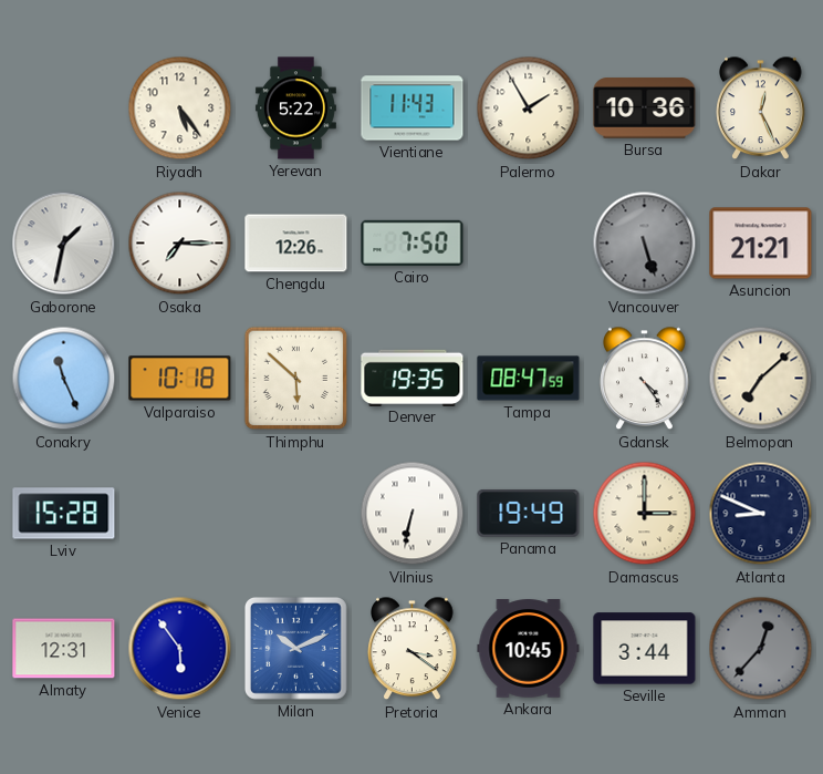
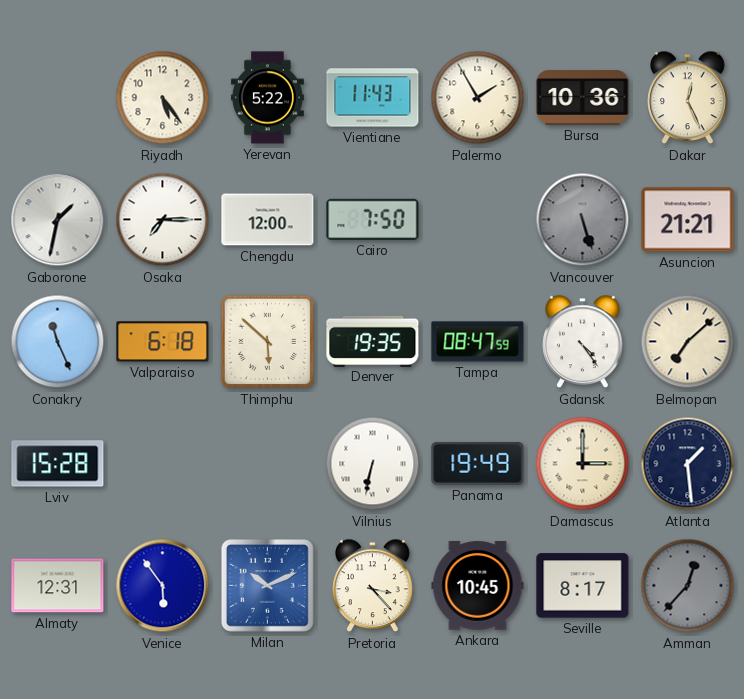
Chengdu: 12:26 -> 12:00 (268, 220)
Valparaiso: 10:18 -> 6:18 (163, 342)
Atlanta: 8:49 -> 1:29 (688, 464)
Pretoria: 3:21 -> 3:23 (373, 586)
Seville: 3:44 -> 8:17 (583, 586)
